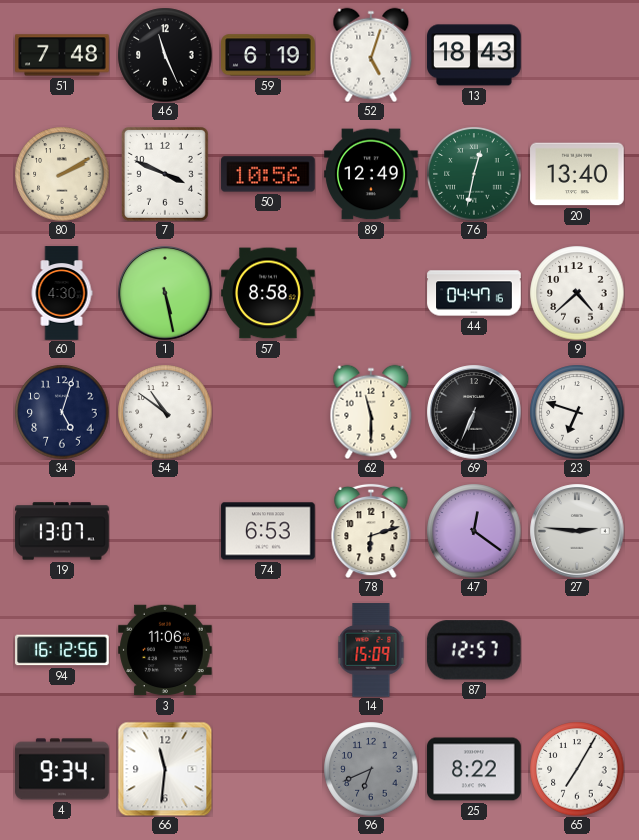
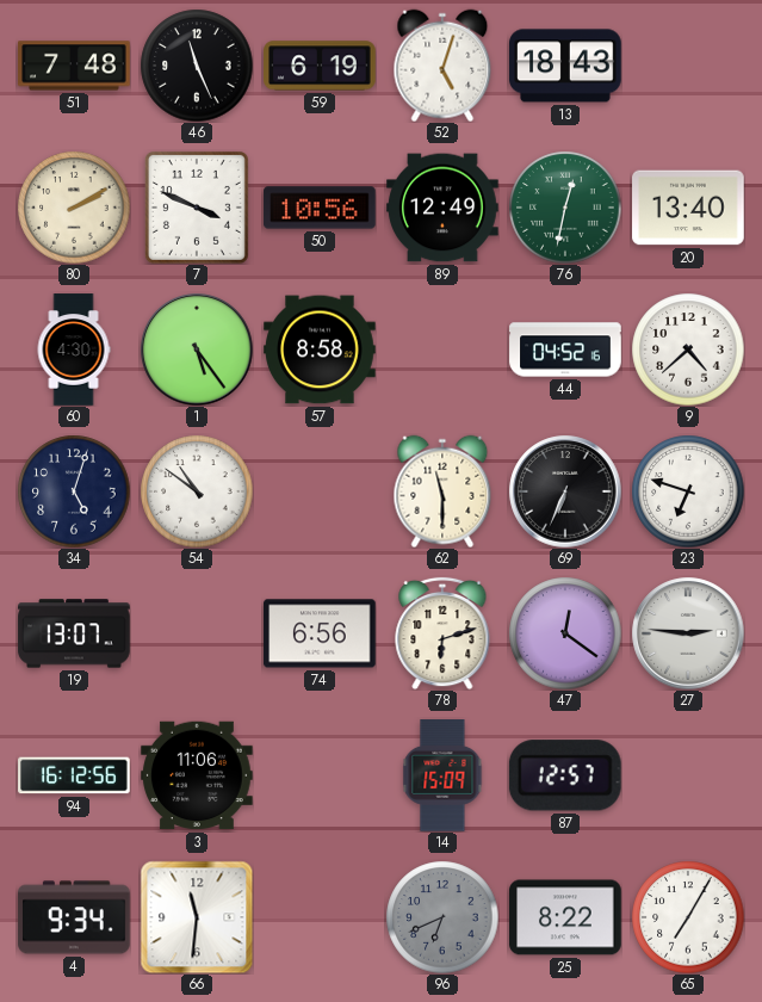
1: 5:28 -> 5:24 (197, 350)
44: 04:47 -> 04:52 (565, 350)
74: 6:53 -> 6:56 (320, 633)
